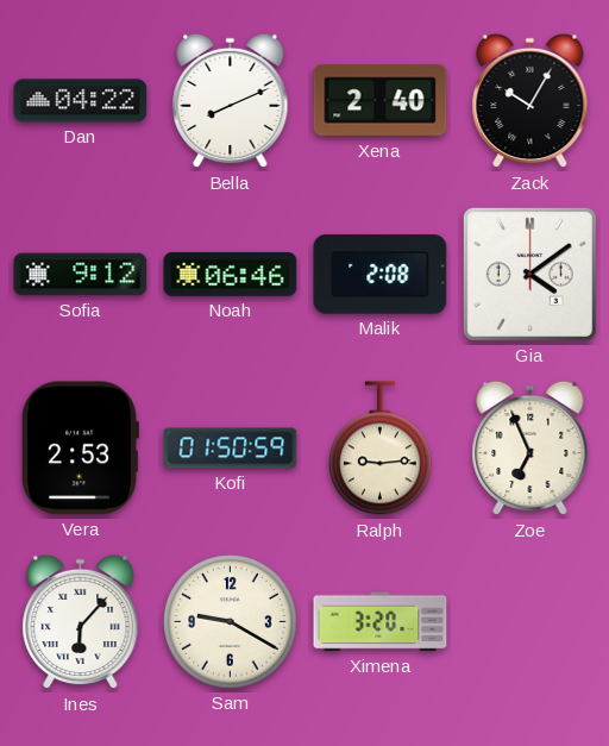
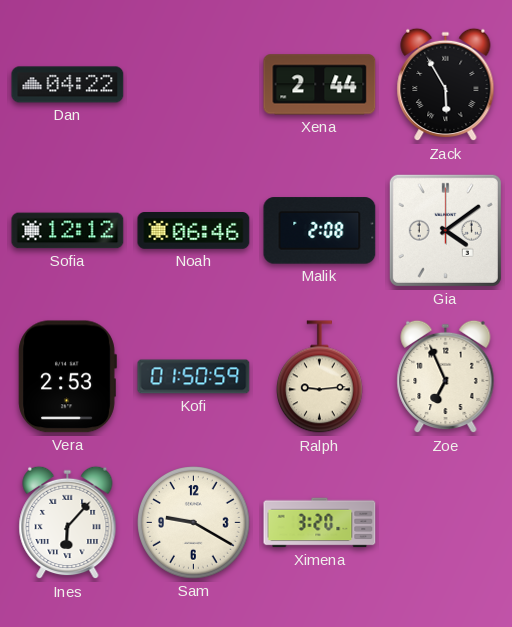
Bella: 8:11 -> none (231, 101)
Xena: 2:40 -> 2:44 (320, 85)
Zack: 10:05 -> 5:55 (446, 85)
Sofia: 9:12 -> 12:12 (68, 231)
